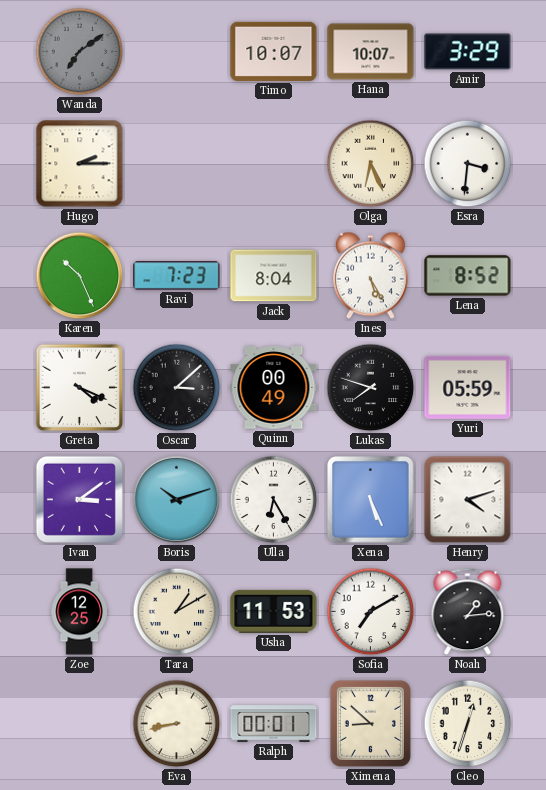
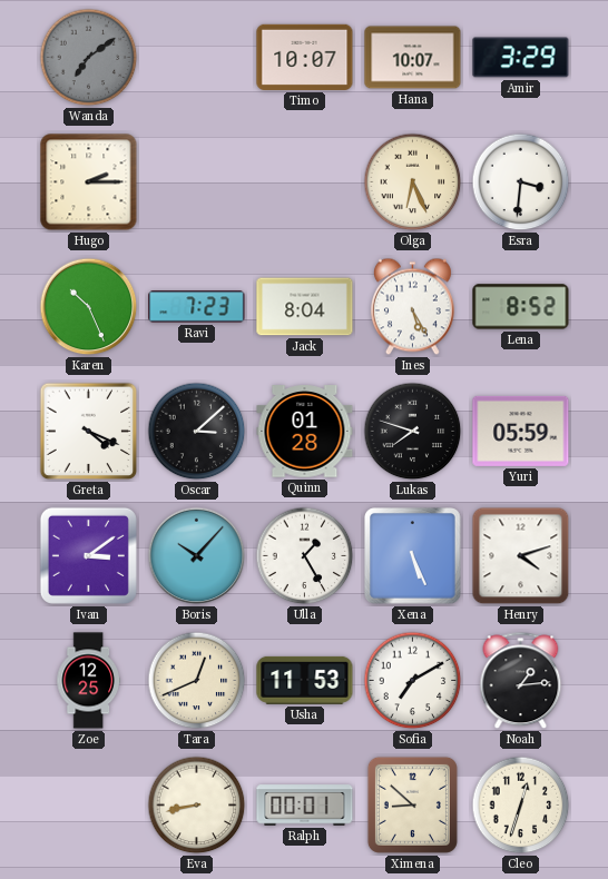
Quinn: 00:49 -> 01:28 (305, 432)
Boris: 10:12 -> 10:07 (197, 556)
Ulla: 6:25 -> 1:25 (305, 556)
Tara: 1:10 -> 12:41 (197, 681)
